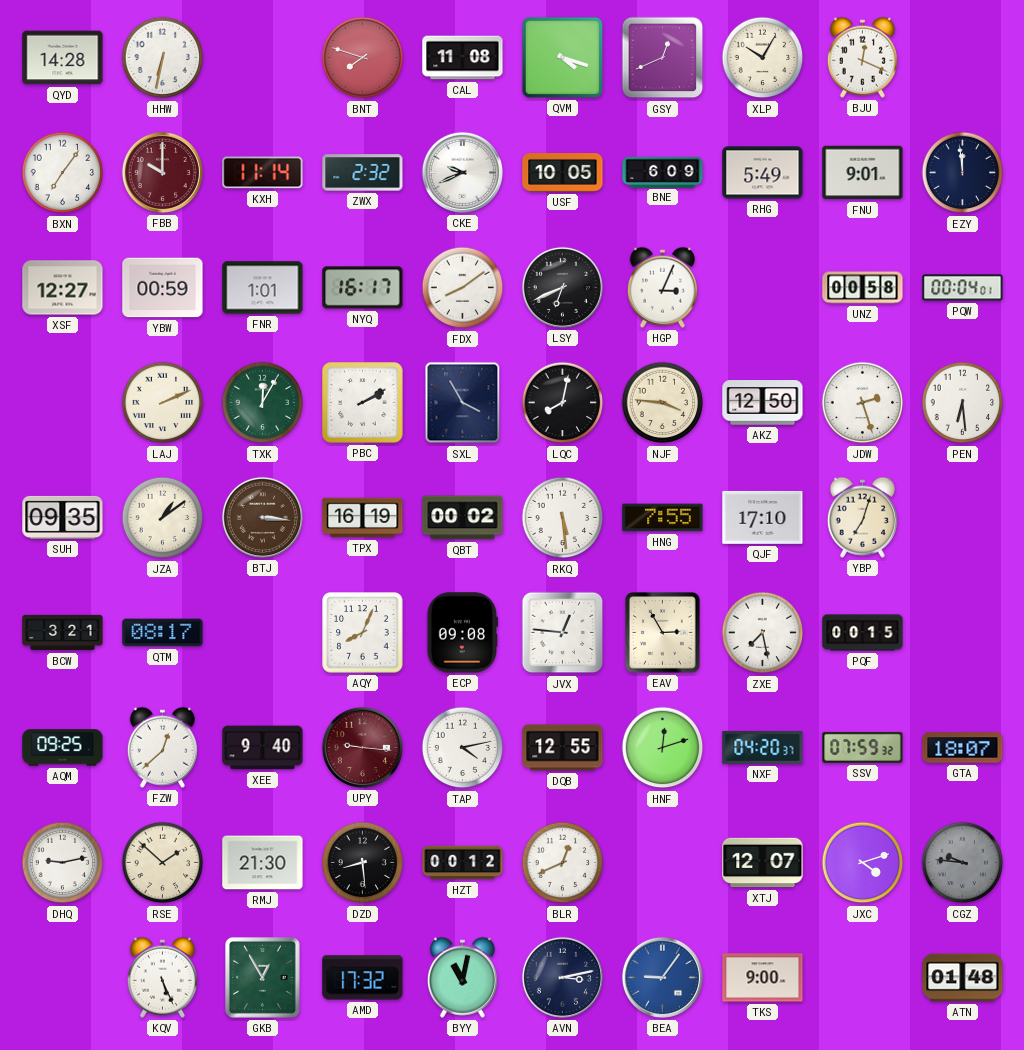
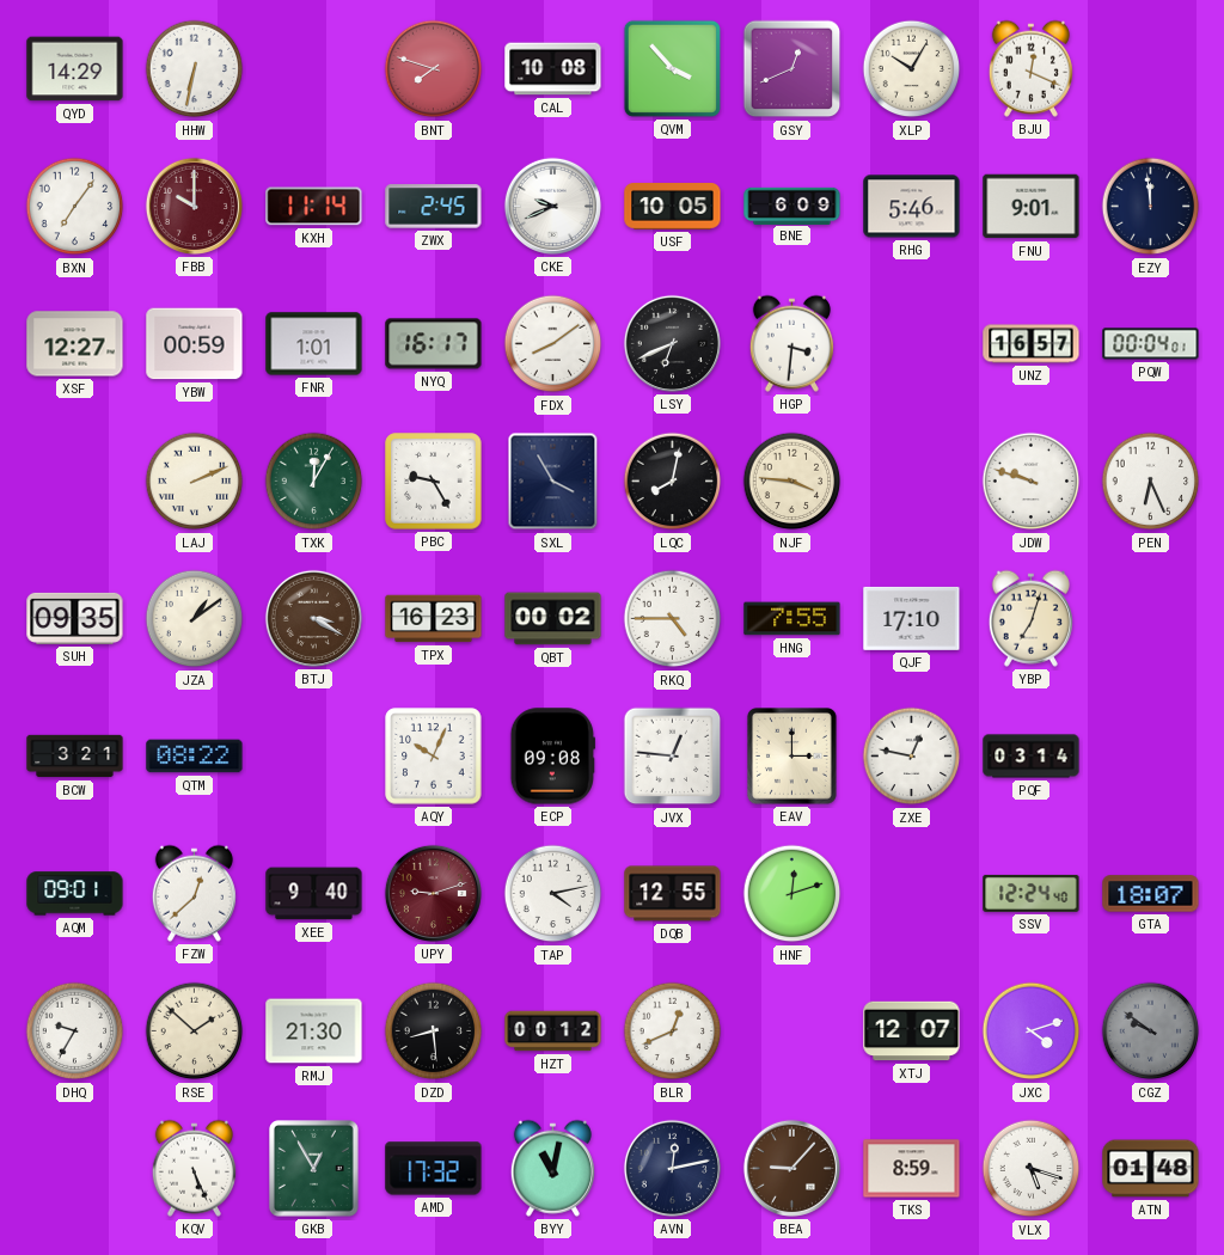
QYD: 14:28 -> 14:29 (75, 69)
CAL: 11:08 -> 10:08 (553, 69)
QVM: 4:18 -> 3:53 (672, 68)
ZWX: 2:32 -> 2:45 (434, 207)
RHG: 5:49 -> 5:46 (912, 207)
HGP: 3:04 -> 3:31 (791, 343)
UNZ: 00:58 -> 16:57 (1032, 344)
PBC: 2:10 -> 9:25 (434, 482)
AKZ: 12:50 -> none (763, 403)
JDW: 2:27 -> 9:48 (1032, 482)
PEN: 6:29 -> 6:26 (1151, 482)
BTJ: 3:16 -> 3:20 (313, 618)
TPX: 16:19 -> 16:23 (434, 619)
RKQ: 5:29 -> 4:45 (673, 619)
QTM: 08:17 -> 08:22 (195, 757)
AQY: 8:04 -> 10:04 (434, 757)
EAV: 2:55 -> 3:00 (792, 757)
ZXE: 7:28 -> 12:47 (912, 757)
PQF: 00:15 -> 03:14 (1032, 757)
AQM: 09:25 -> 09:01 (75, 894)
UPY: 9:16 -> 9:12 (433, 893)
NXF: 04:20 -> none (763, 747)
SSV: 07:59 -> 12:24 (1032, 893)
DHQ: 9:13 -> 9:35 (75, 1031)
CGZ: 9:46 -> 9:51 (1151, 1031)
AVN: 3:13 -> 12:13 (672, 1168)
BEA: 9:06 -> 9:07 (791, 1168)
BEA dial: blue -> brown (791, 1168)
TKS: 9:00 -> 8:59 (912, 1169)
VLX: none -> 5:18 (1032, 1169)
